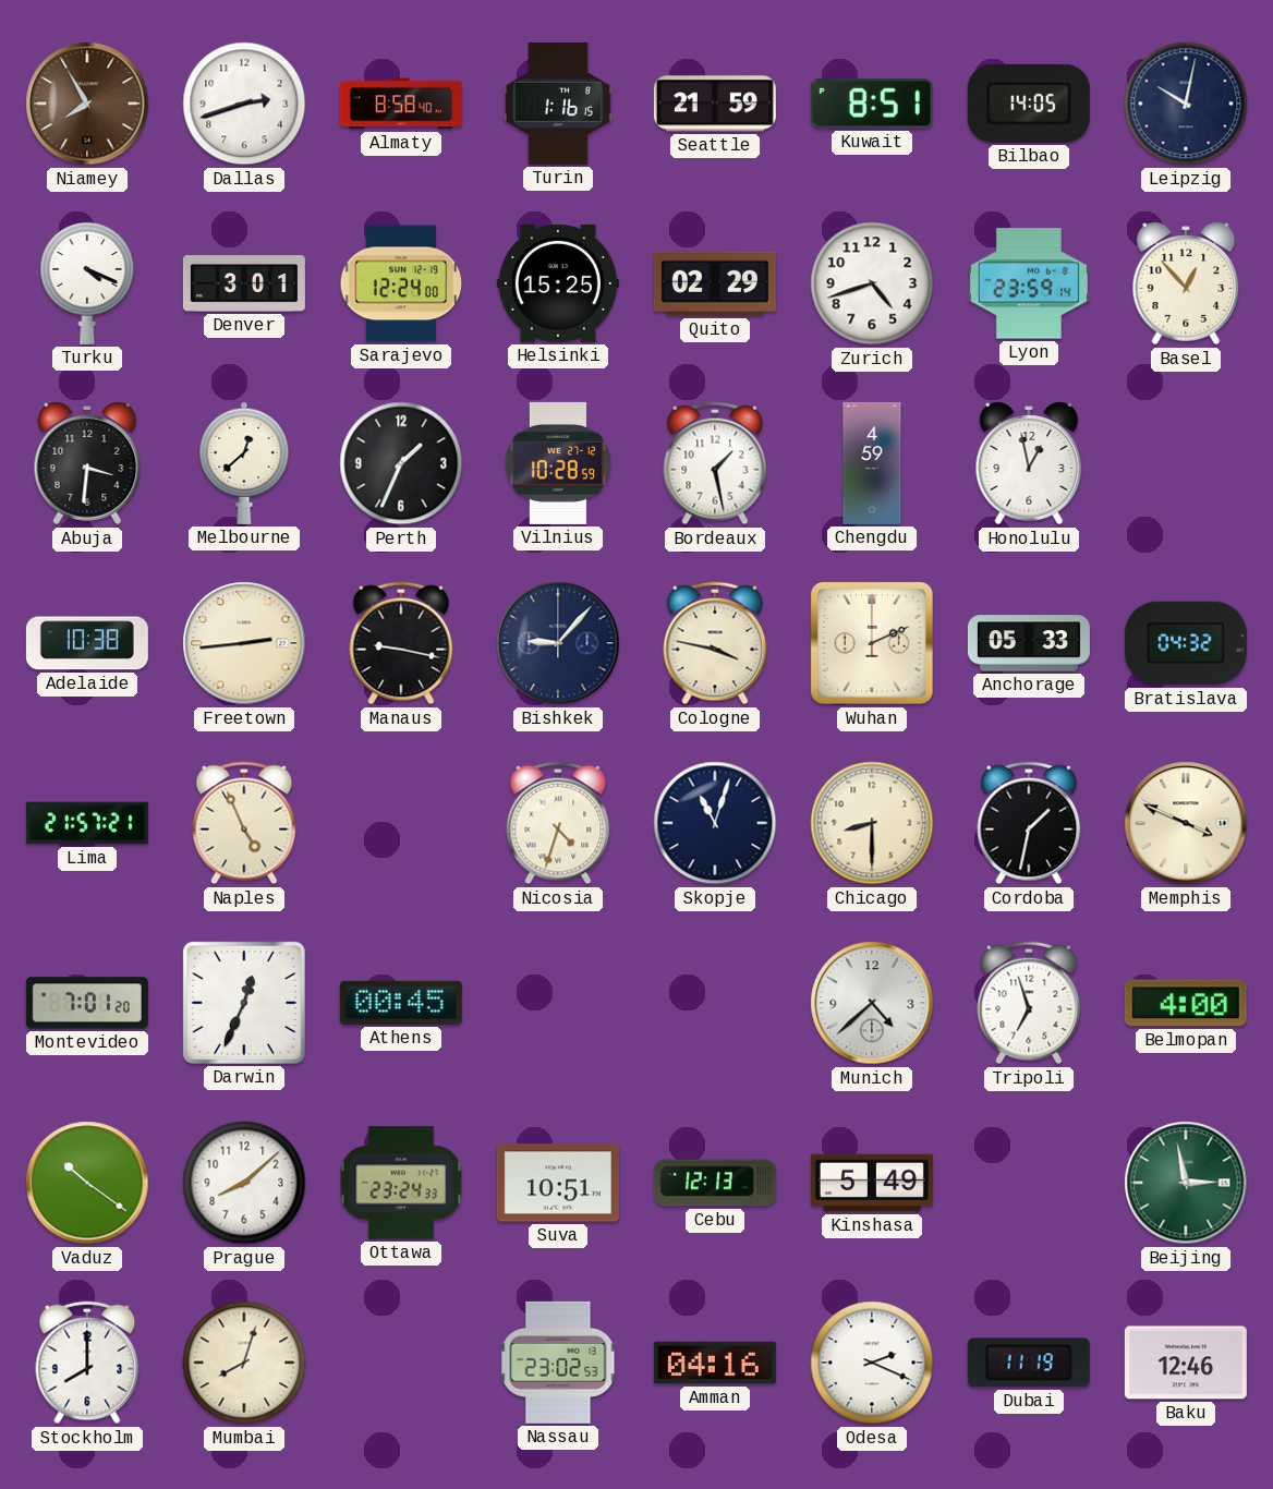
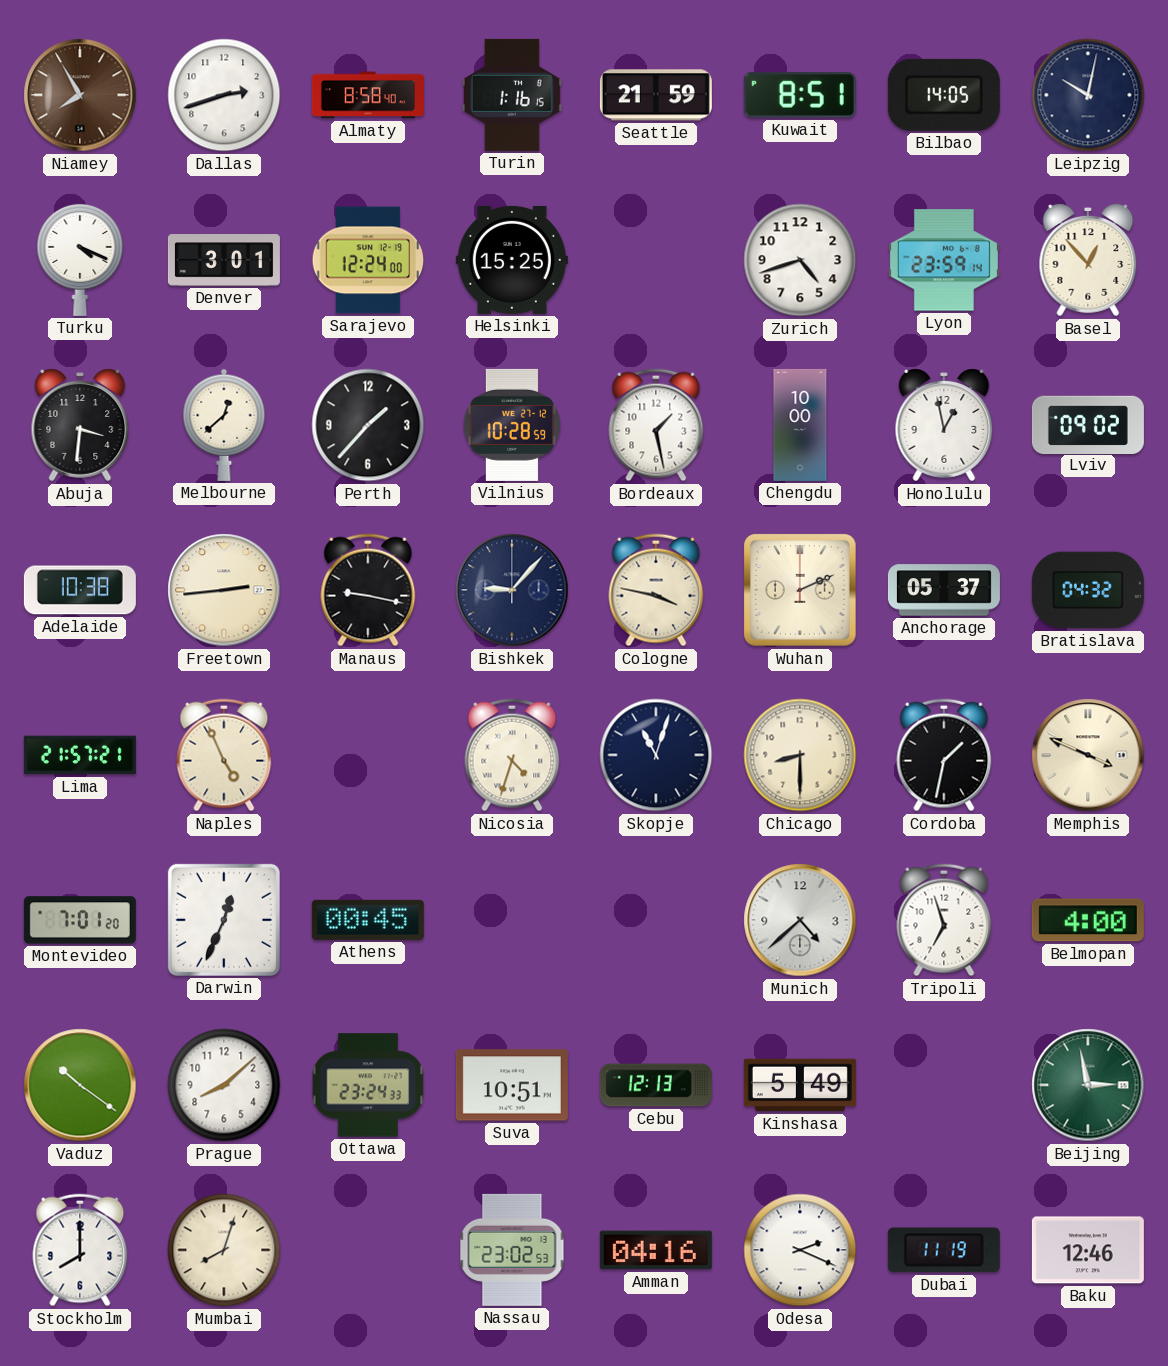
Quito: 02:29 -> none (715, 283)
Perth: 1:34 -> 1:37 (368, 425)
Chengdu: 4:59 -> 10:00 (800, 425)
Lviv: none -> 09:02 (1088, 424)
Anchorage: 05:33 -> 05:37 (944, 590)
